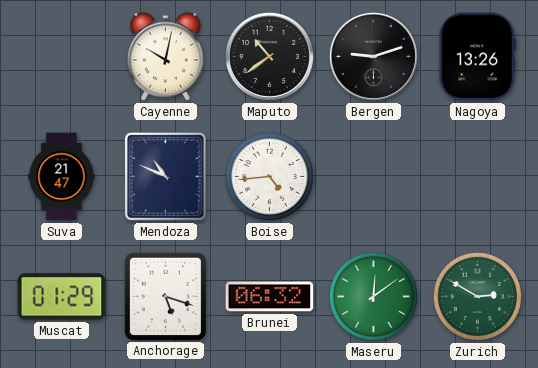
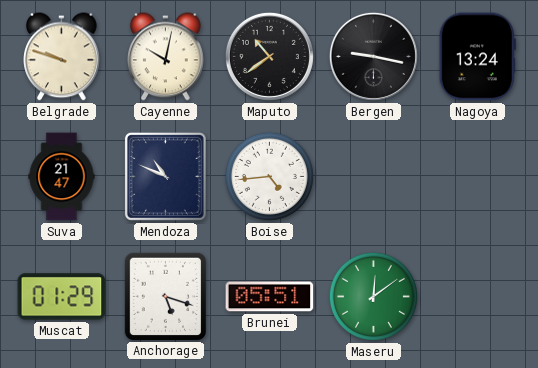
Belgrade: none -> 9:48 (62, 57)
Bergen: 9:12 -> 9:17 (373, 56)
Nagoya: 13:26 -> 13:24 (477, 57)
Brunei: 06:32 -> 05:51 (270, 297)
Zurich: 2:50 -> none (477, 296)
